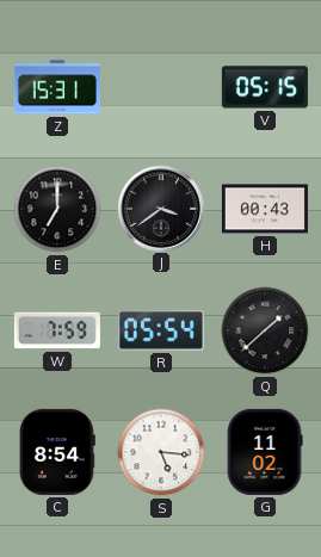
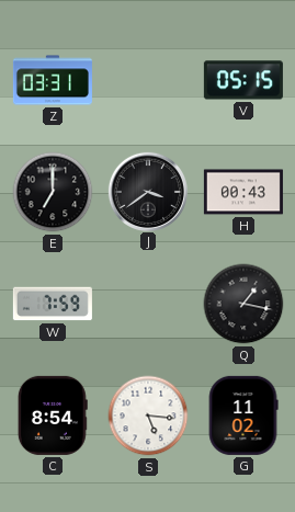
Z: 15:31 -> 03:31 (53, 80)
R: 05:54 -> none (161, 332)
Q: 1:38 -> 1:17 (243, 304)
